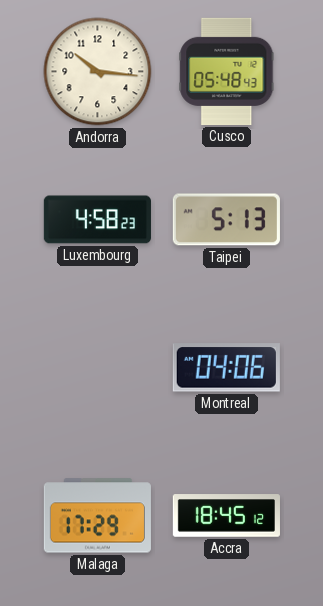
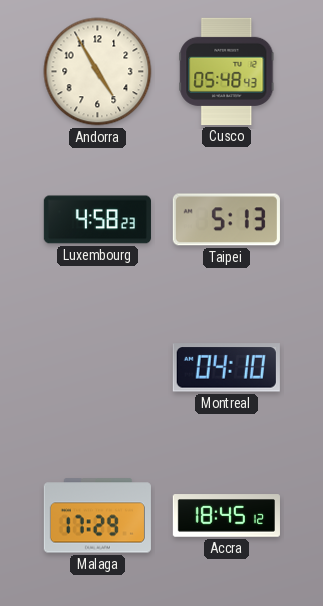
Andorra: 10:16 -> 4:55 (98, 72)
Montreal: 04:06 -> 04:10 (226, 368)
